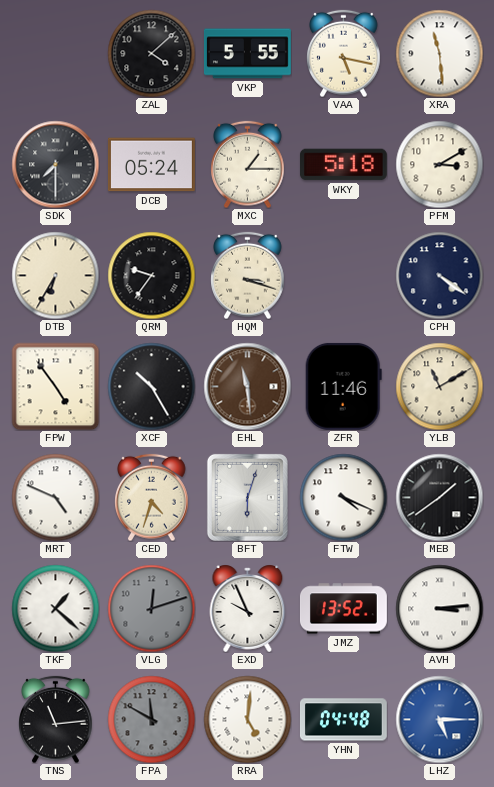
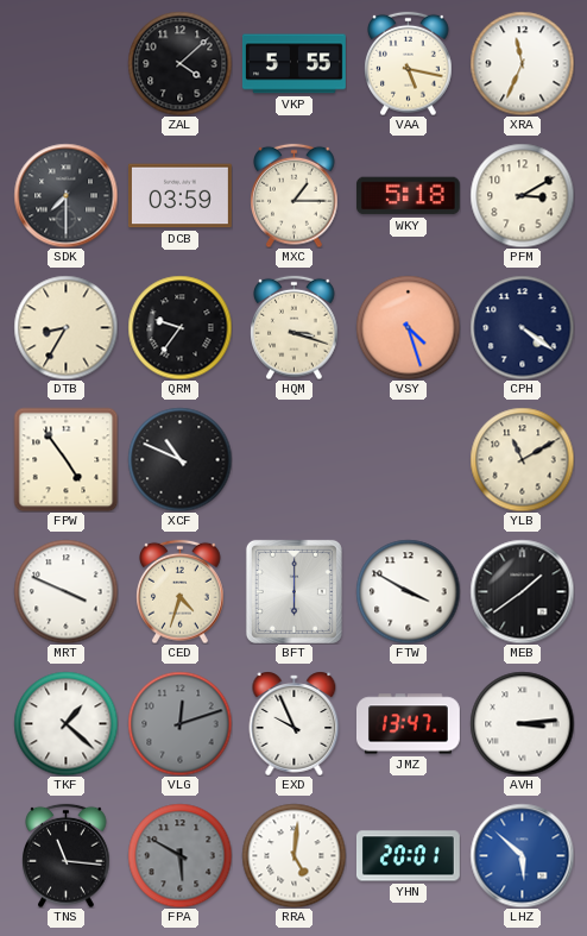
XRA: 11:29 -> 11:34 (522, 63)
DCB: 05:24 -> 03:59 (179, 196)
DTB: 6:35 -> 8:35 (65, 327)
VSY: none -> 4:27 (408, 327)
XCF: 10:25 -> 10:49 (179, 459)
EHL: 11:29 -> none (247, 386)
ZFR: 11:46 -> none (343, 386)
MRT: 4:49 -> 3:49 (65, 591)
BFT: 6:03 -> 6:00 (293, 591)
FTW: 4:19 -> 3:50 (408, 591)
JMZ: 13:52 -> 13:47 (408, 724)
TNS: 11:14 -> 11:16 (67, 855)
FPA: 11:50 -> 5:50 (179, 855)
YHN: 04:48 -> 20:01 (408, 856)
LHZ: 5:15 -> 5:52 (522, 855)
